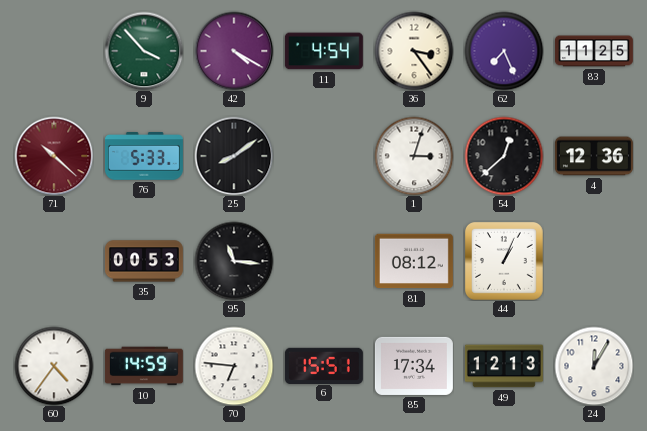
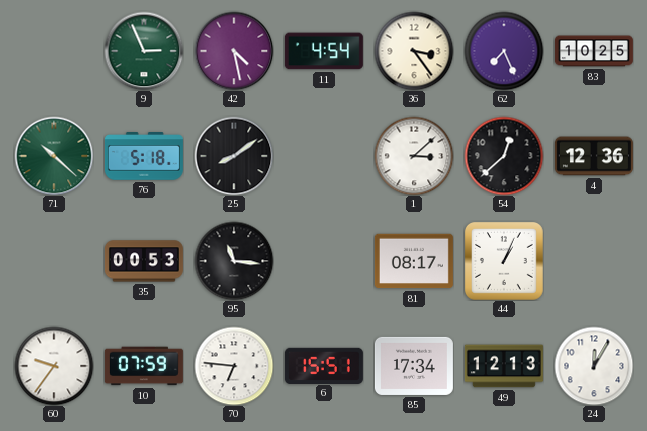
9: 3:53 -> 2:56 (144, 51)
42: 4:20 -> 4:28 (234, 51)
83: 11:25 -> 10:25 (594, 51)
71 dial: burgundy -> green (54, 156)
76: 5:33 -> 5:18 (144, 156)
1: 3:03 -> 3:08 (414, 156)
81: 08:12 -> 08:17 (414, 261)
60: 4:36 -> 9:36 (54, 366)
10: 14:59 -> 07:59 (144, 366)
